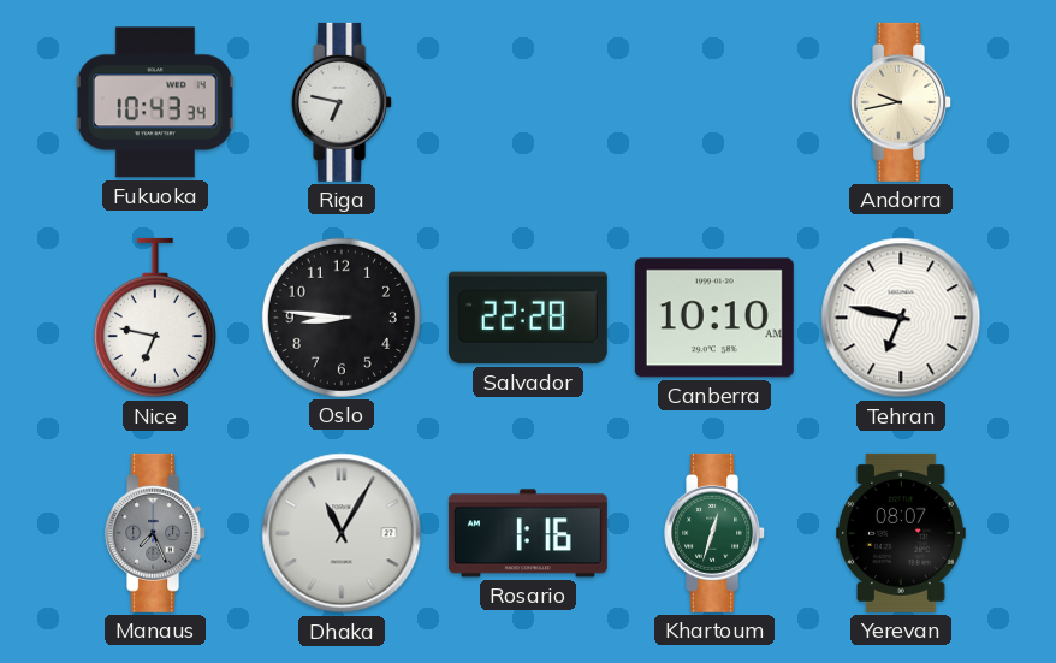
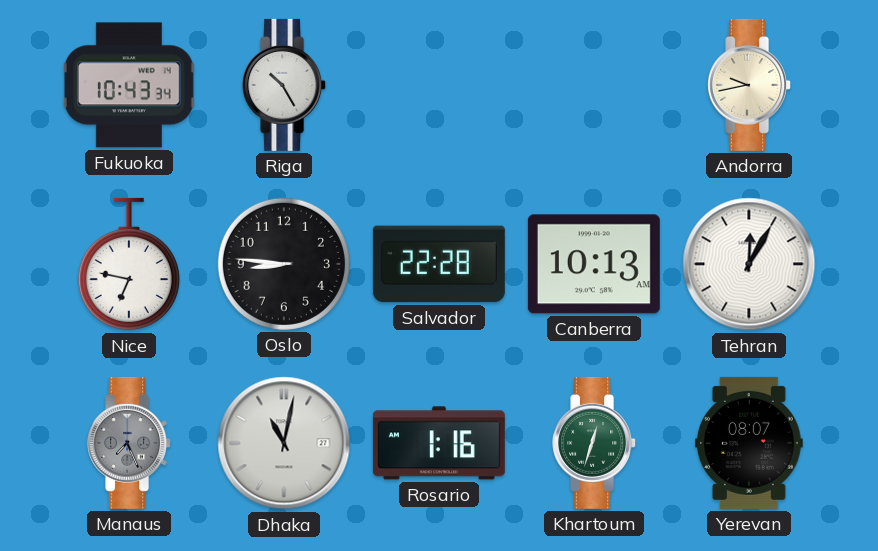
Riga: 6:47 -> 10:25 (285, 85)
Canberra: 10:10 -> 10:13 (594, 264)
Tehran: 6:47 -> 12:05 (749, 264)
Dhaka: 11:05 -> 11:02 (284, 443)
